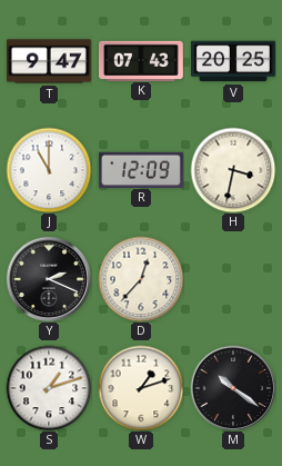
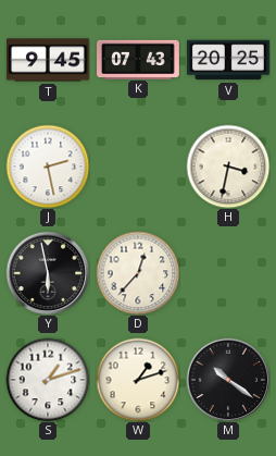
T: 9:47 -> 9:45 (49, 60)
J: 11:00 -> 2:28 (48, 167)
R: 12:09 -> none (142, 169)
Y: 2:19 -> 5:58 (48, 273)
